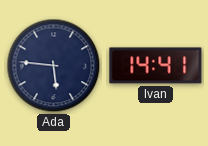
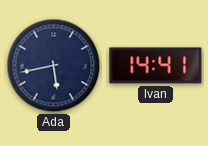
Ada: 5:46 -> 5:43 (54, 66)
